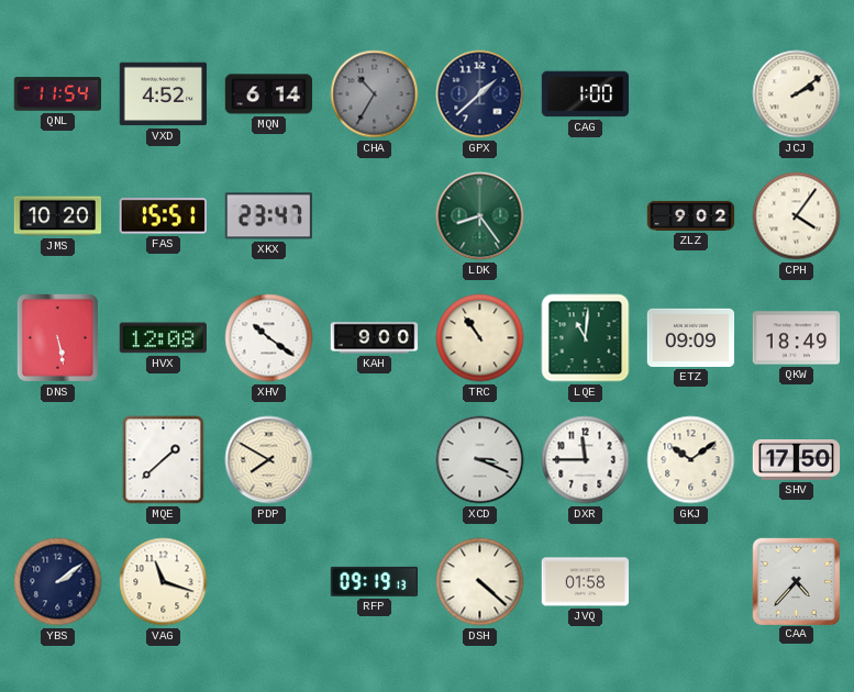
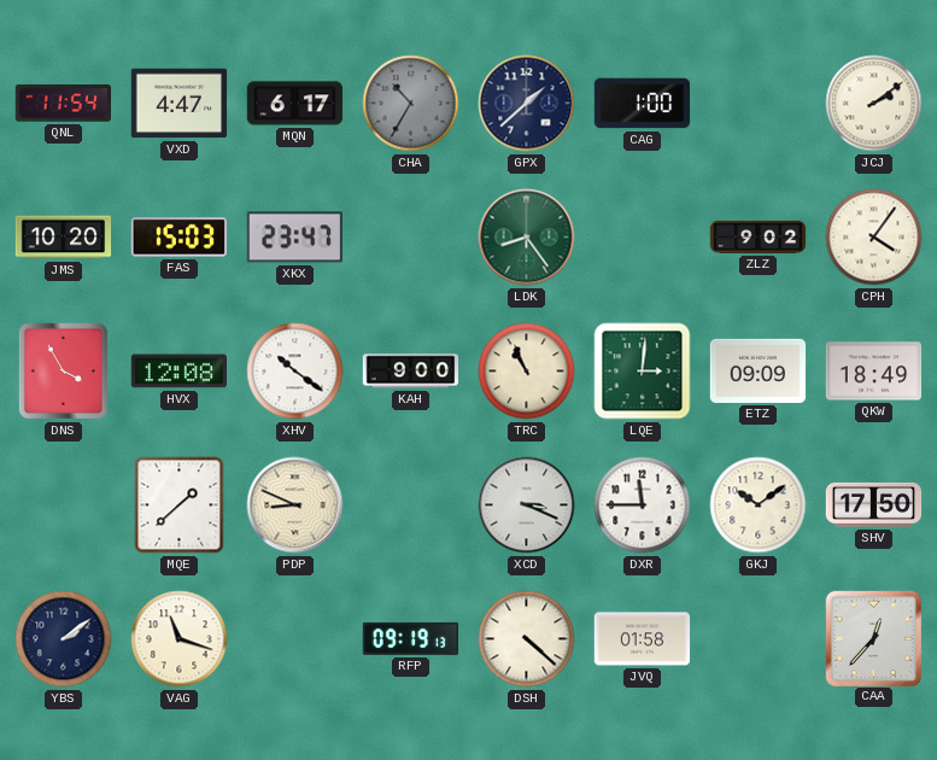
VXD: 4:52 -> 4:47 (180, 104)
MQN: 6:14 -> 6:17 (295, 104)
FAS: 15:51 -> 15:03 (178, 238)
DNS: 5:28 -> 3:55 (63, 370)
TRC: 10:54 -> 10:56 (527, 372)
LQE: 11:01 -> 3:01 (643, 372)
PDP: 7:50 -> 8:49 (295, 505)
CAA: 4:37 -> 12:37 (874, 638)
